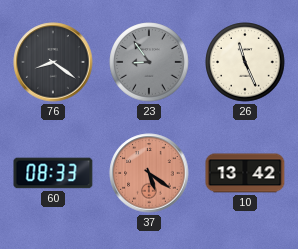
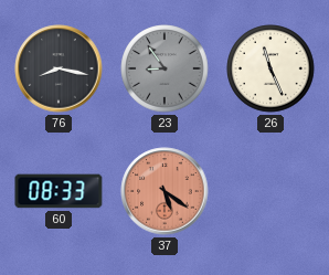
76: 8:21 -> 8:17 (59, 68)
10: 13:42 -> none (245, 173)
